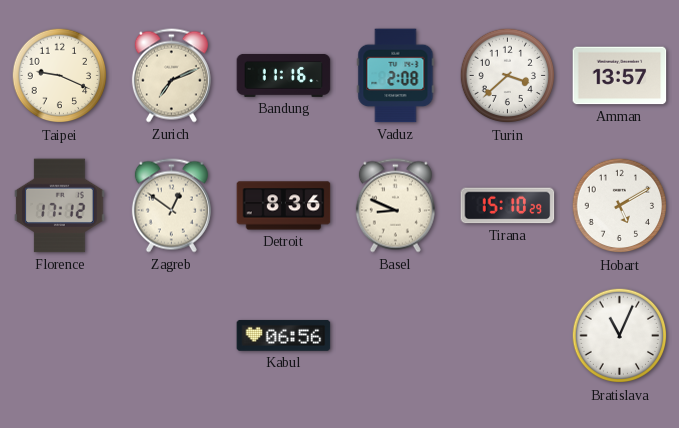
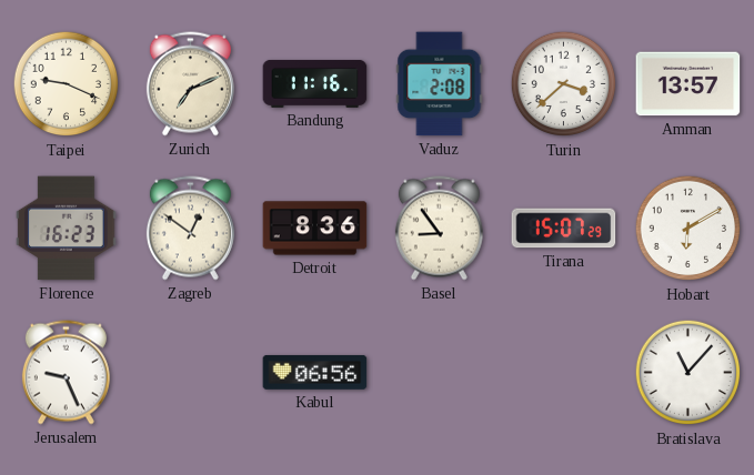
Florence: 17:12 -> 16:23 (67, 229)
Basel: 8:49 -> 8:54 (439, 229)
Tirana: 15:10 -> 15:07 (564, 229)
Hobart: 5:10 -> 6:10 (688, 229)
Jerusalem: none -> 9:26 (66, 373)
Bratislava: 11:04 -> 11:07 (688, 373)
